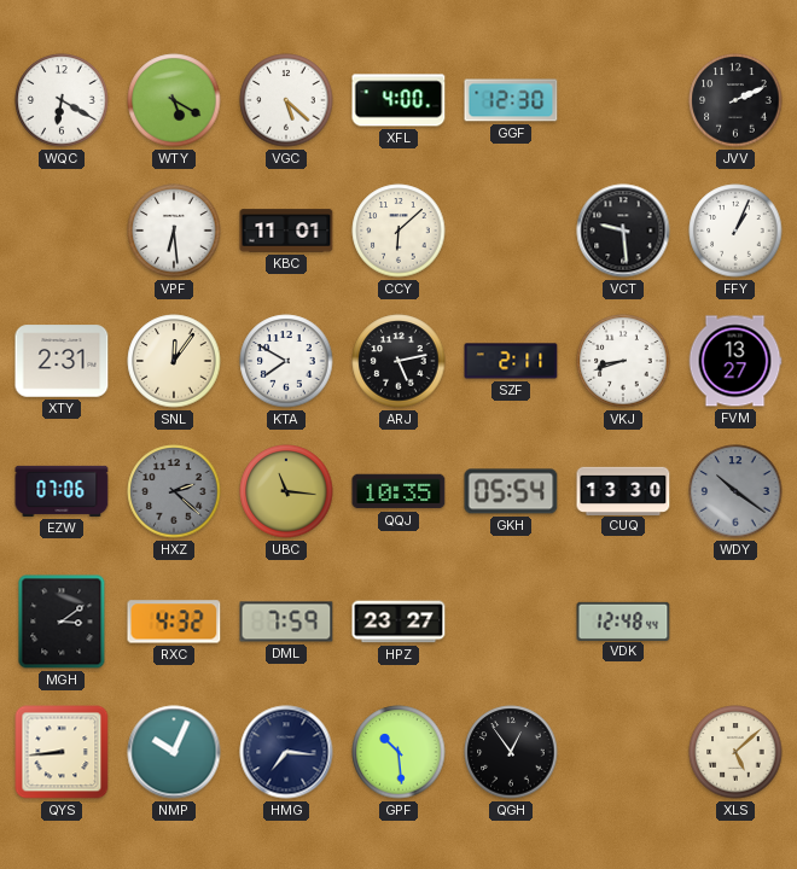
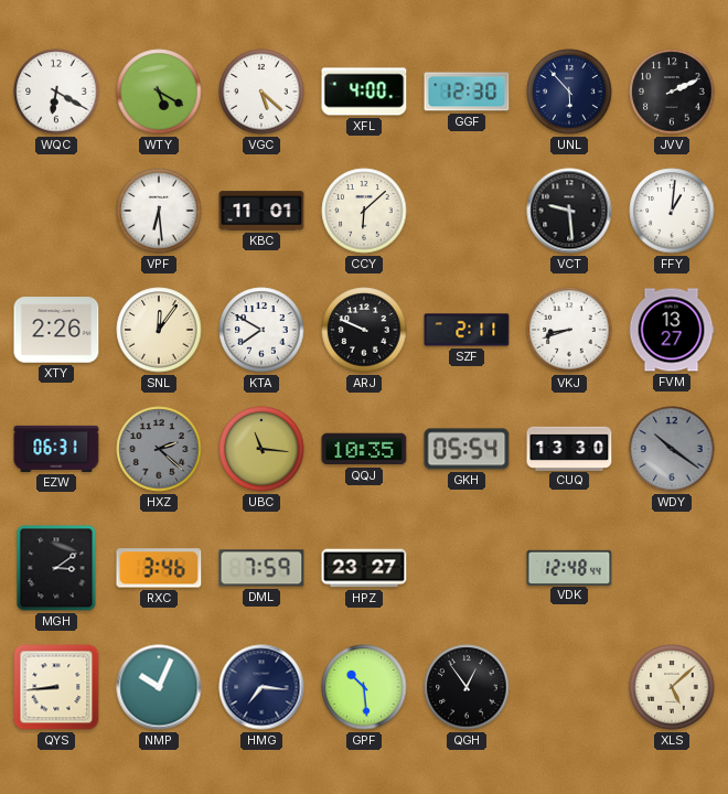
UNL: none -> 5:53 (569, 92)
FFY: 1:04 -> 1:01 (672, 211)
XTY: 2:31 -> 2:26 (56, 330)
ARJ: 5:13 -> 9:49 (364, 330)
EZW: 07:06 -> 06:31 (56, 449)
RXC: 4:32 -> 3:46 (159, 568)
